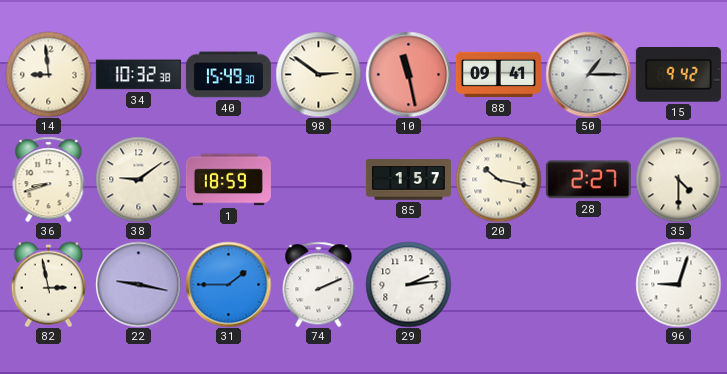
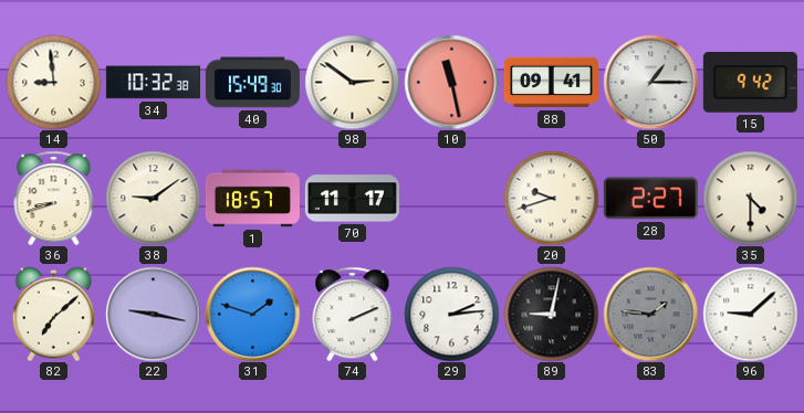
1: 18:59 -> 18:57 (252, 199)
70: none -> 11:17 (352, 199)
85: 1:57 -> none (408, 180)
20: 10:17 -> 9:42 (551, 198)
82: 2:58 -> 7:08 (53, 314)
31: 1:45 -> 1:48 (252, 314)
89: none -> 9:02 (551, 314)
83: none -> 1:46 (650, 314)
96: 9:03 -> 9:08 (750, 314)
